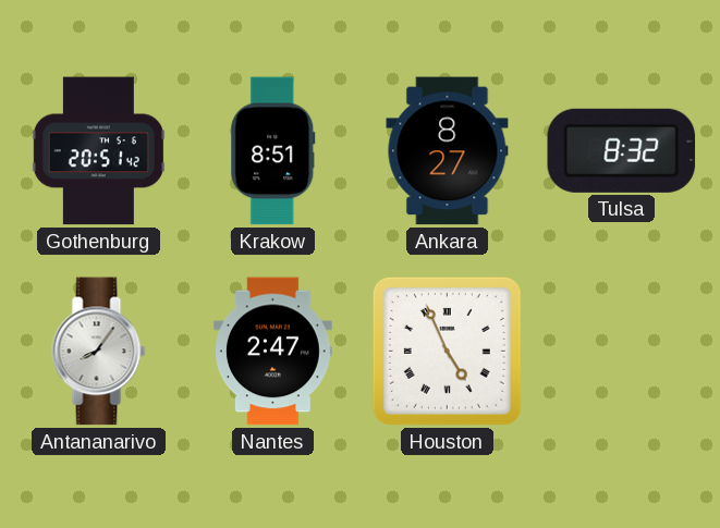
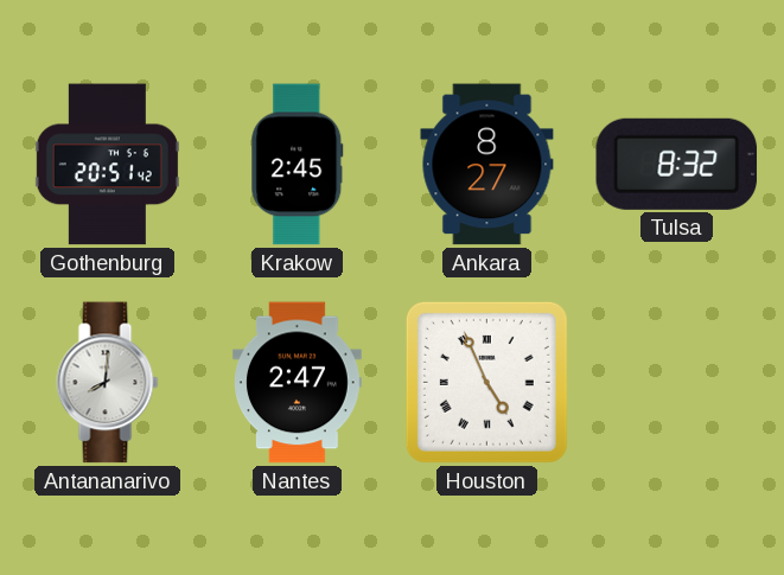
Krakow: 8:51 -> 2:45 (298, 165)
Antananarivo: 8:06 -> 8:01 (108, 383)
